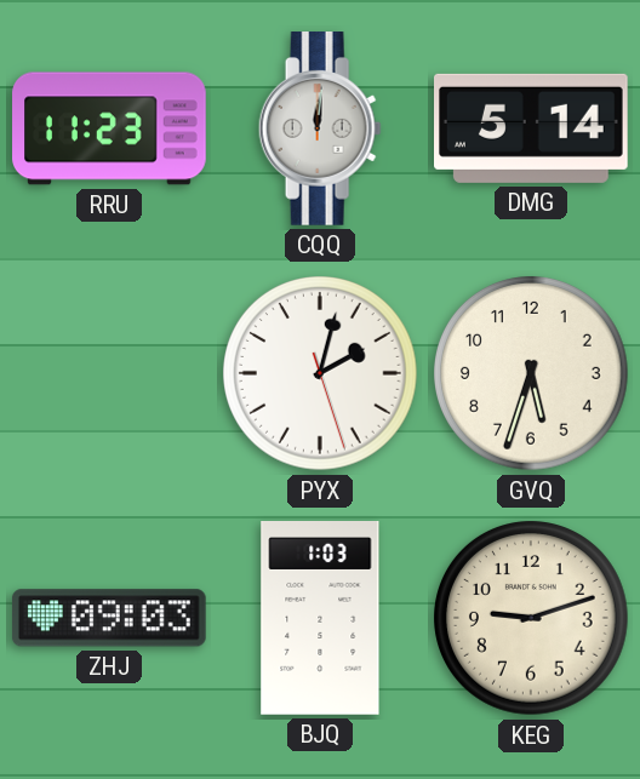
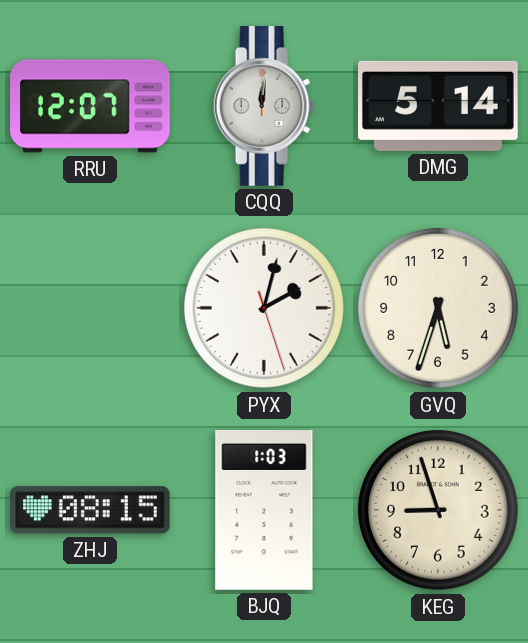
RRU: 11:23 -> 12:07 (90, 106)
ZHJ: 09:03 -> 08:15 (90, 510)
KEG: 9:12 -> 8:57 (439, 511)
